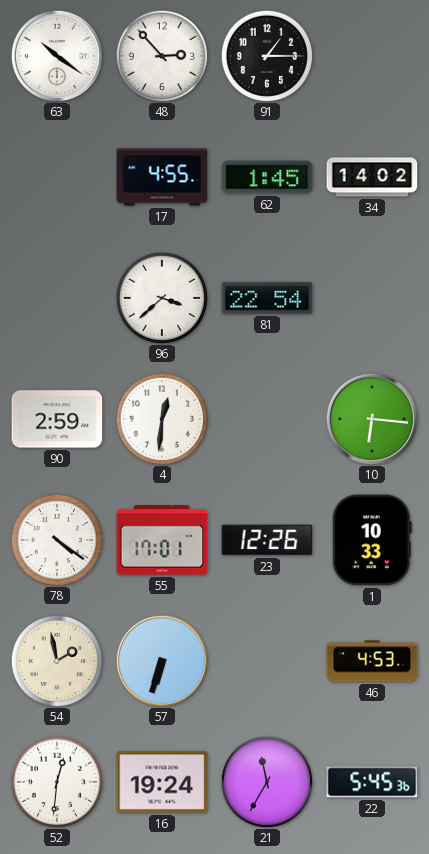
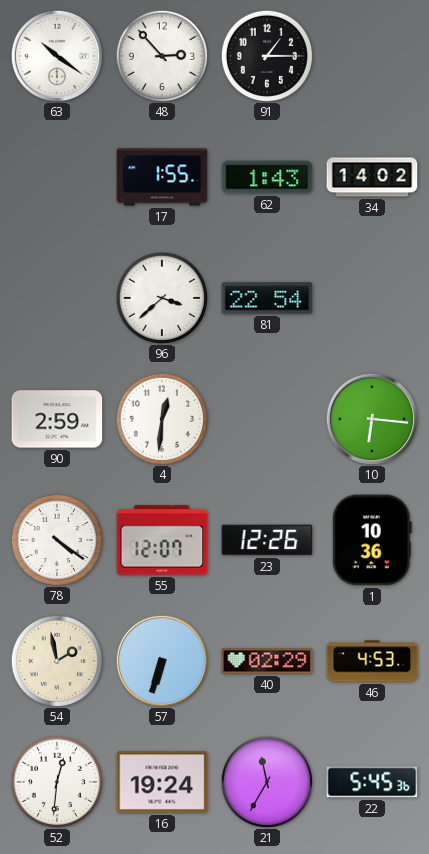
17: 4:55 -> 1:55 (162, 177)
62: 1:45 -> 1:43 (267, 177)
55: 17:01 -> 12:07 (162, 540)
1: 10:33 -> 10:36 (372, 540)
40: none -> 02:29 (267, 661)
